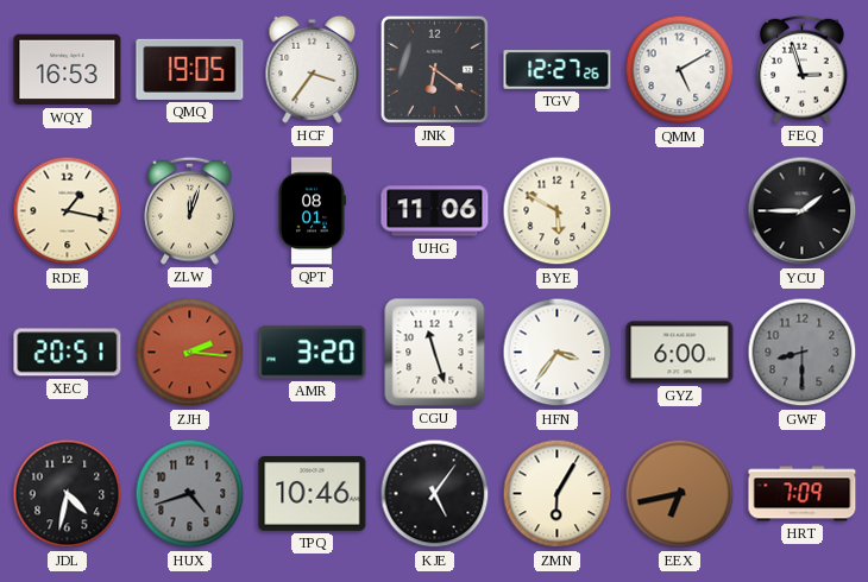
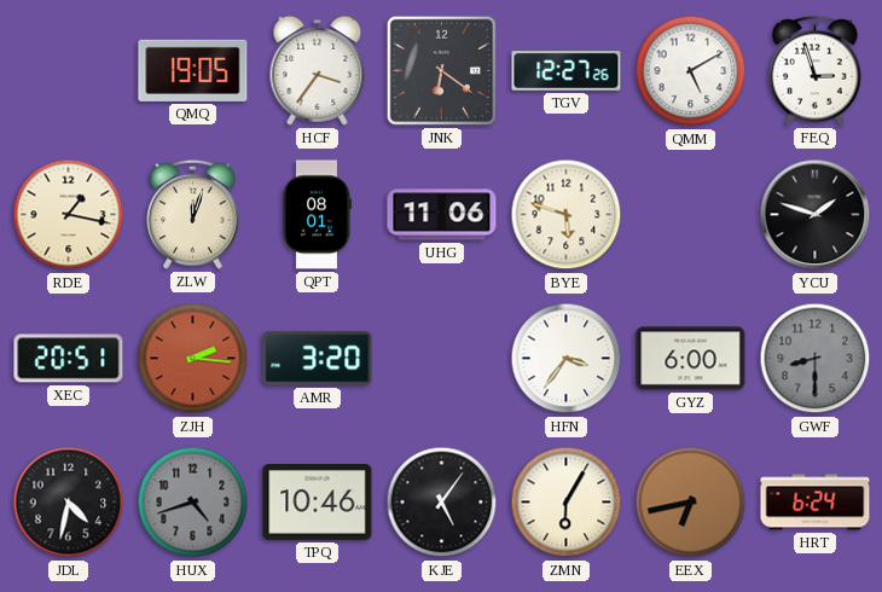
WQY: 16:53 -> none (68, 70)
BYE: 5:50 -> 5:48 (567, 215)
YCU: 1:45 -> 1:48 (816, 215)
CGU: 11:27 -> none (435, 353)
HRT: 7:09 -> 6:24 (816, 503)
